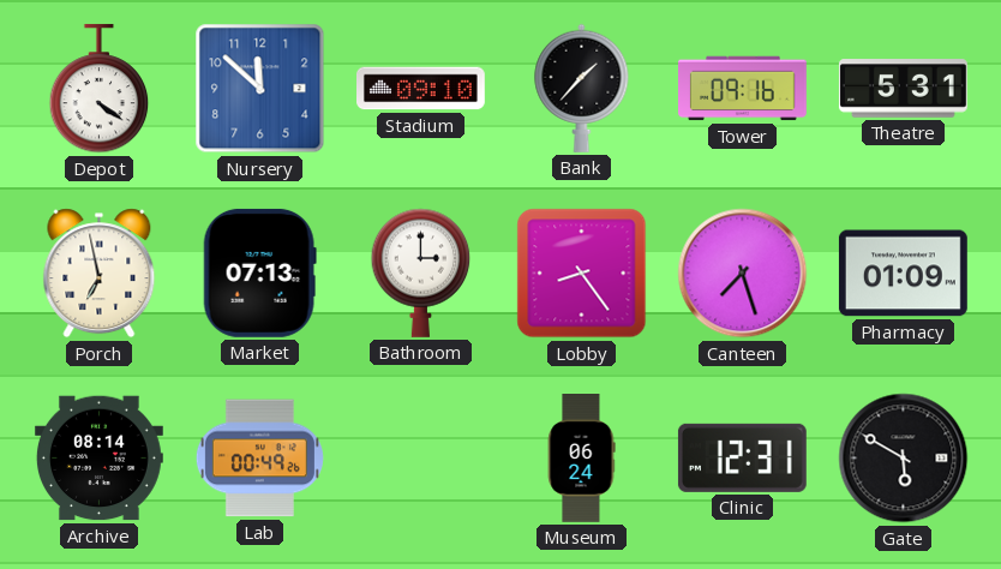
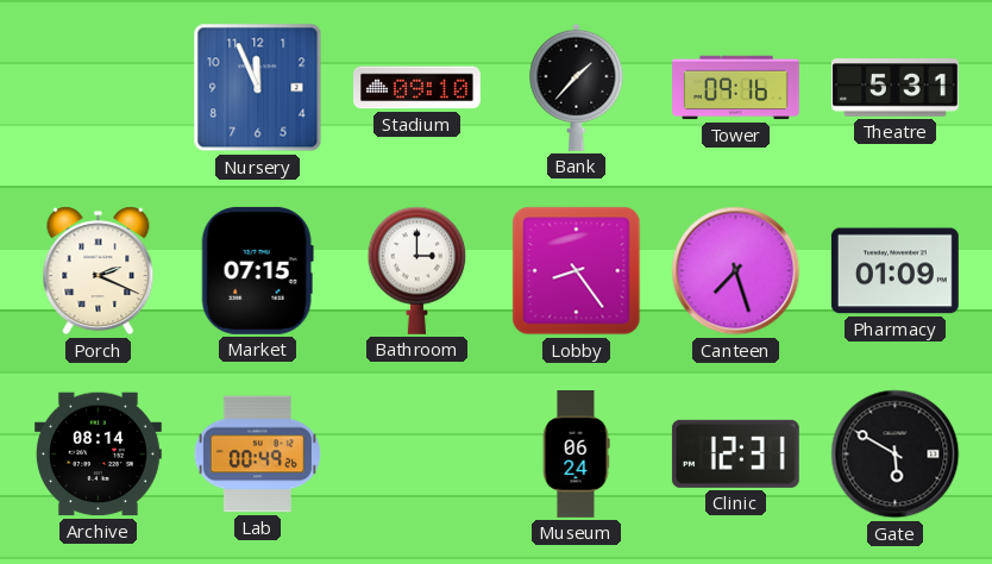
Depot: 4:21 -> none (100, 89)
Nursery: 11:52 -> 11:56 (258, 88)
Porch: 6:58 -> 2:19 (99, 271)
Market: 07:13 -> 07:15 (257, 270)
